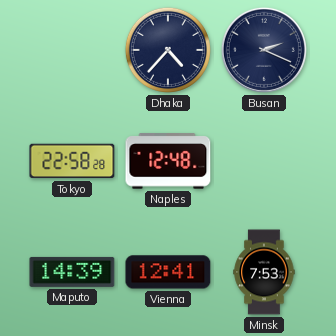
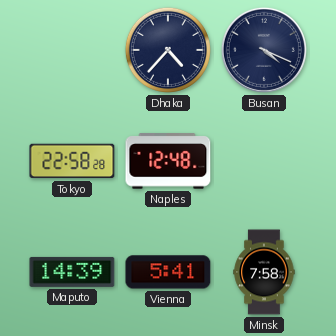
Busan: 2:19 -> 4:19 (264, 50)
Vienna: 12:41 -> 5:41 (168, 272)
Minsk: 7:53 -> 7:58 (264, 272)
